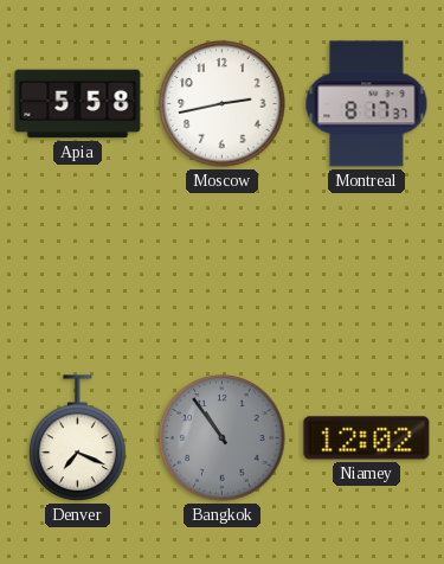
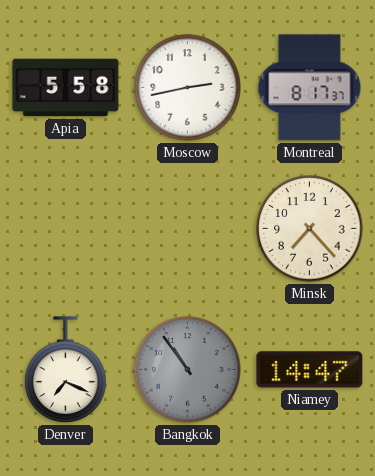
Minsk: none -> 7:23 (310, 229)
Niamey: 12:02 -> 14:47 (310, 370)
